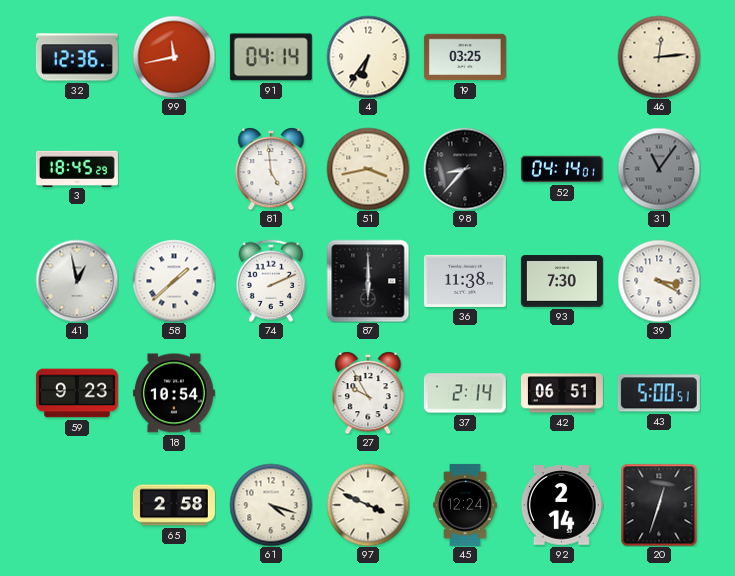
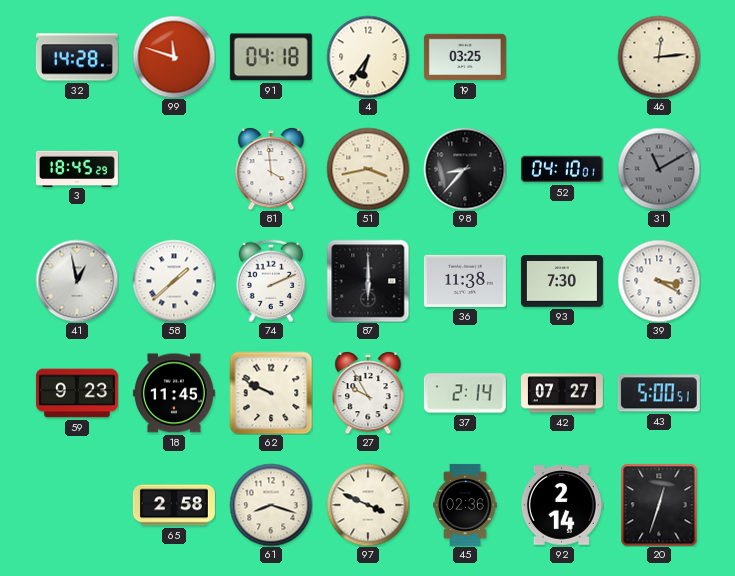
32: 12:36 -> 14:28 (77, 57)
99: 11:43 -> 11:48 (174, 57)
91: 04:14 -> 04:18 (271, 57)
81: 4:59 -> 3:59 (271, 169)
52: 04:14 -> 04:10 (562, 169)
31: 11:06 -> 11:10 (659, 169)
18: 10:54 -> 11:45 (174, 393)
62: none -> 9:49 (271, 393)
42: 06:51 -> 07:27 (562, 393)
61: 4:18 -> 8:18 (271, 505)
45: 12:24 -> 02:36 (465, 505)
